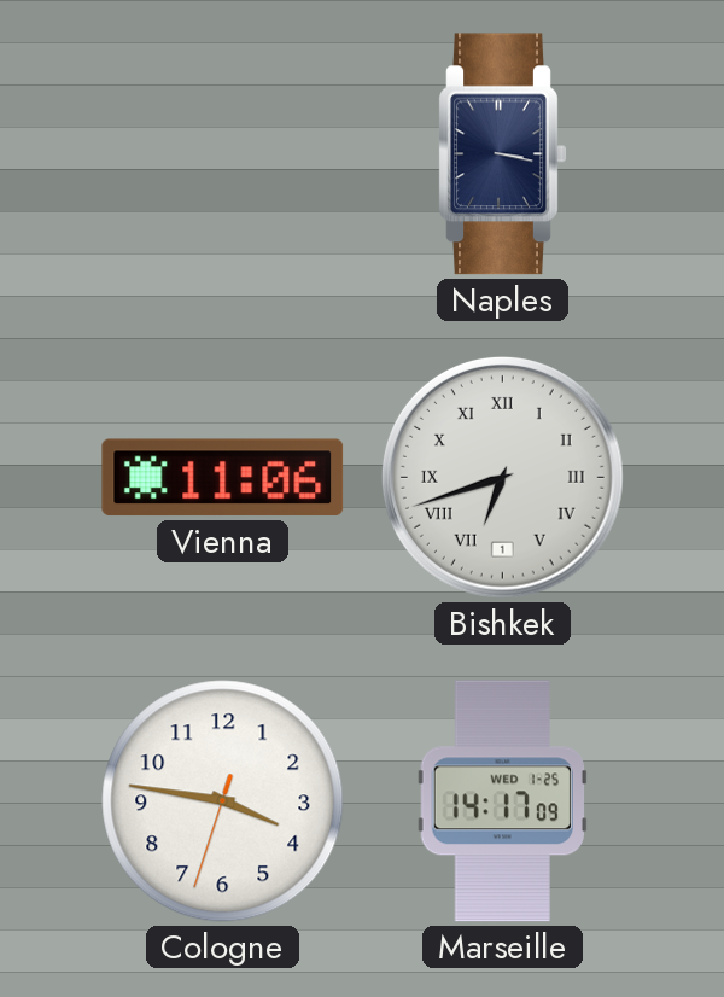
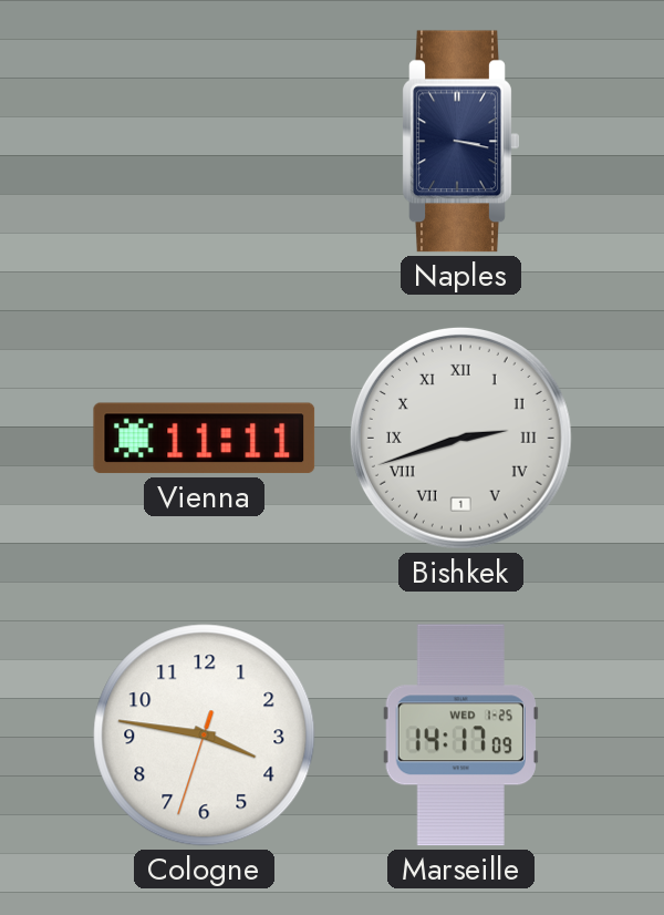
Vienna: 11:06 -> 11:11 (205, 439)
Bishkek: 6:42 -> 2:42 (460, 438)
